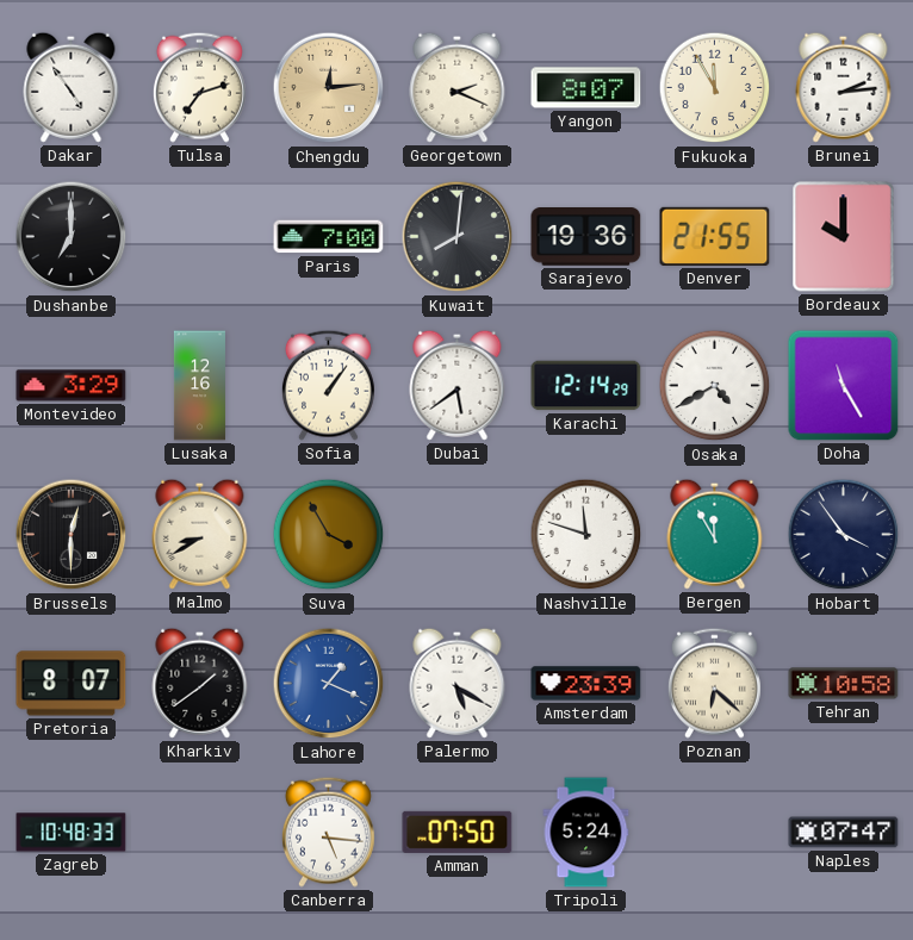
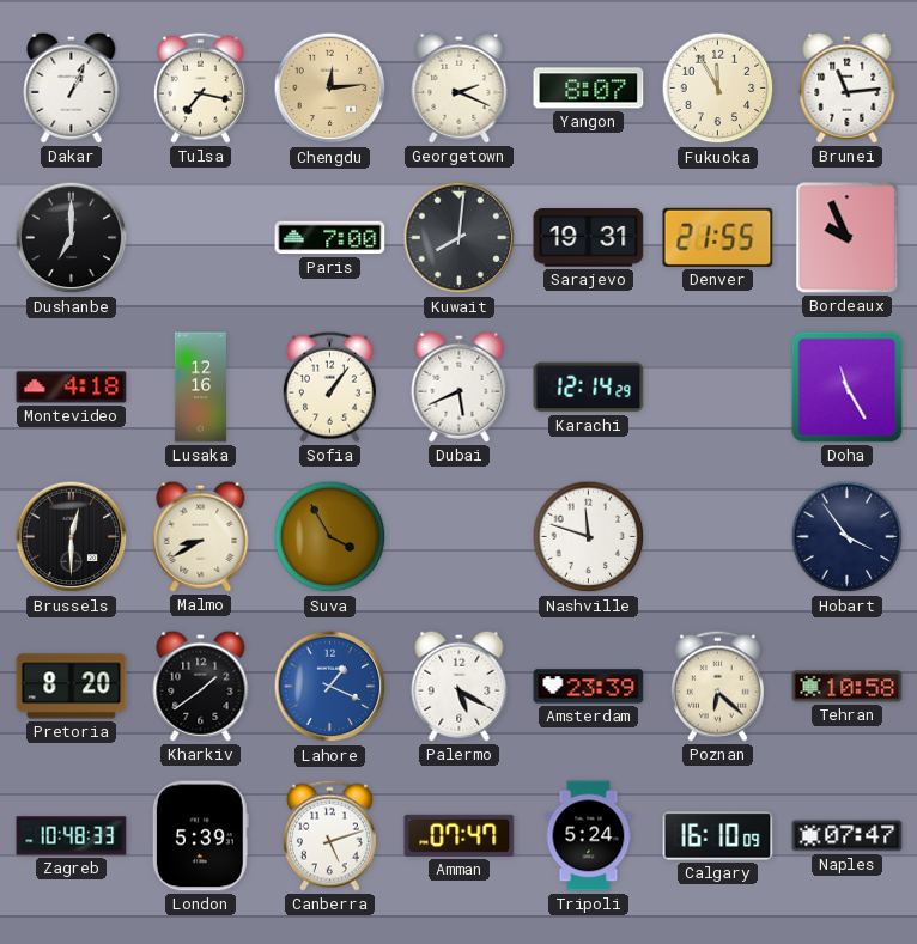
Dakar: 4:54 -> 1:04 (72, 87)
Tulsa: 7:12 -> 7:17 (200, 87)
Brunei: 2:14 -> 11:14 (848, 87)
Sarajevo: 19:36 -> 19:31 (589, 238)
Bordeaux: 10:00 -> 9:56 (848, 238)
Montevideo: 3:29 -> 4:18 (72, 388)
Dubai: 5:39 -> 5:41 (460, 386)
Osaka: 4:40 -> none (715, 386)
Bergen: 11:55 -> none (715, 534)
Pretoria: 8:07 -> 8:20 (72, 687)
London: none -> 5:39 (200, 836)
Canberra: 5:16 -> 5:12 (329, 835)
Amman: 07:50 -> 07:47 (460, 835)
Calgary: none -> 16:10 (718, 836)
